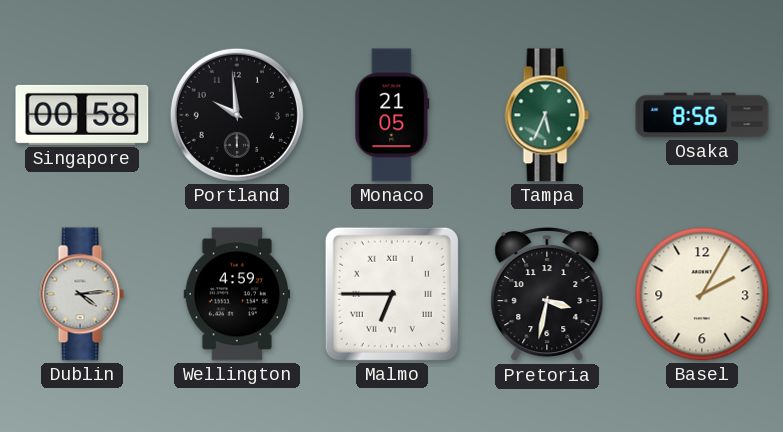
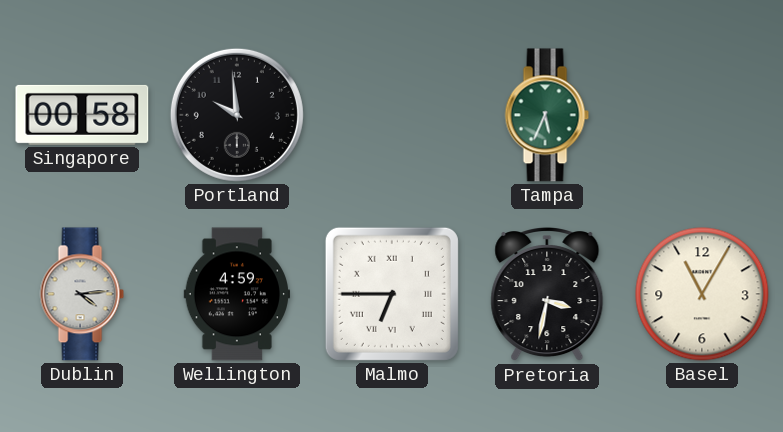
Monaco: 21:05 -> none (392, 115)
Osaka: 8:56 -> none (702, 115)
Basel: 2:05 -> 11:05 (702, 294)
